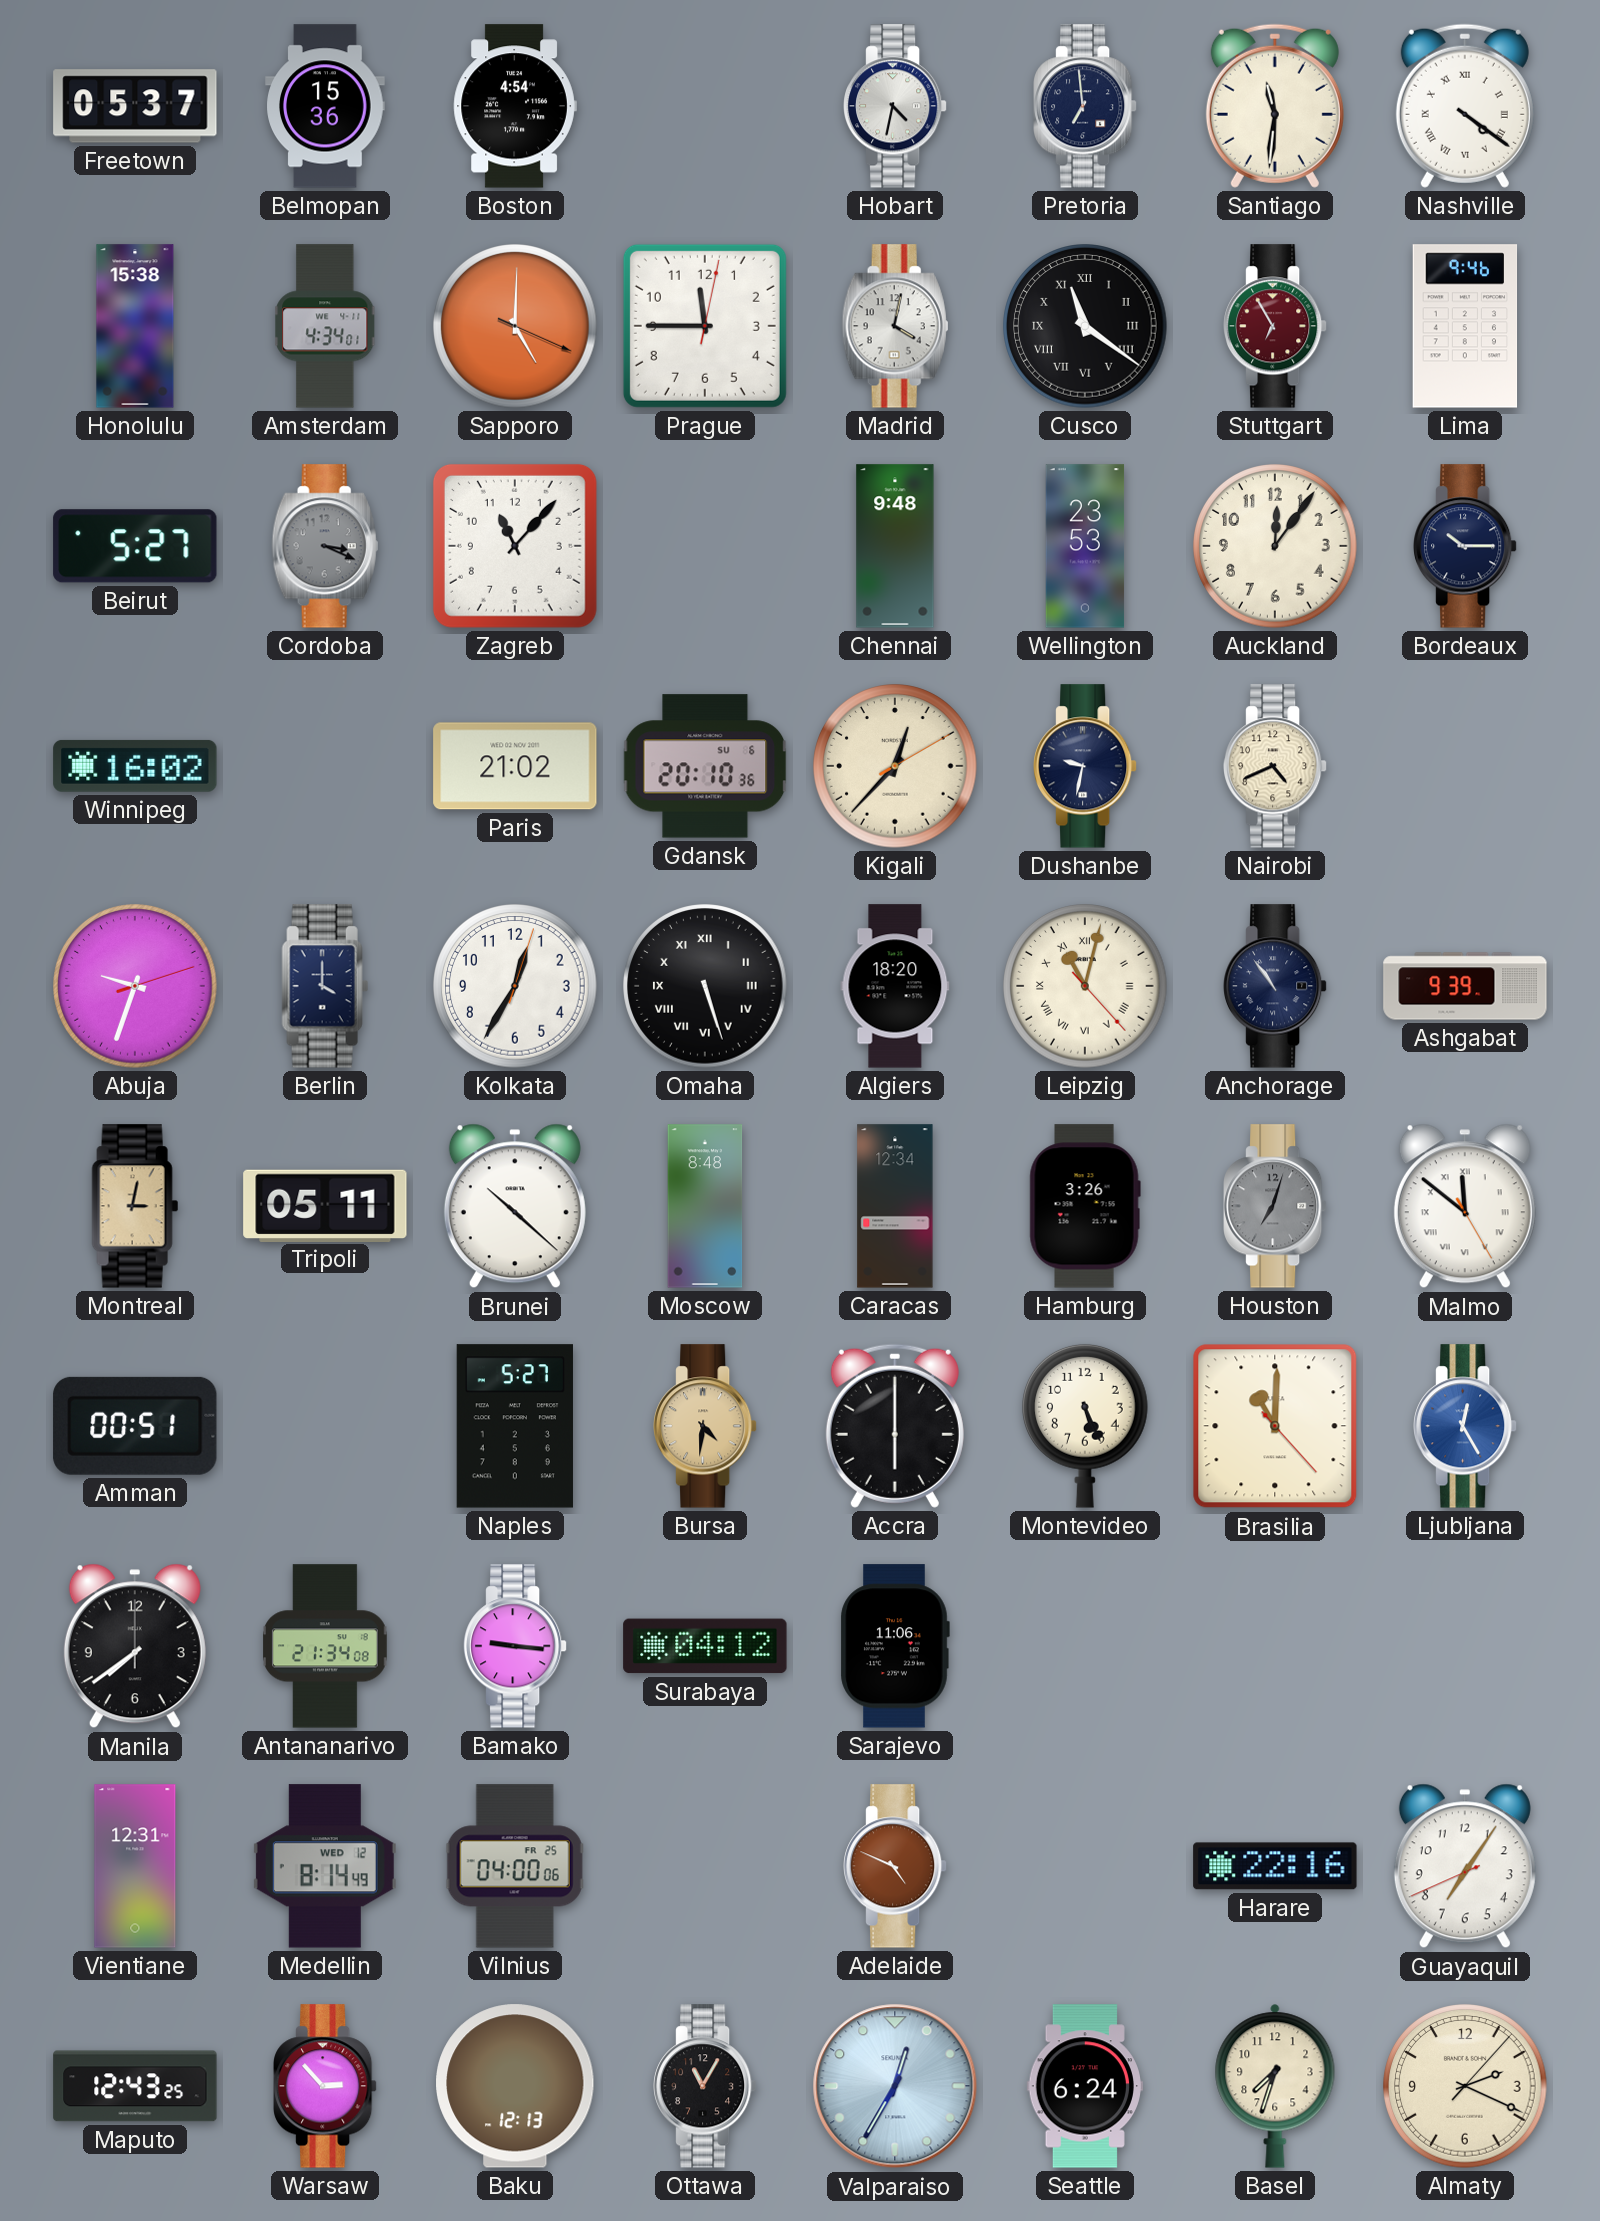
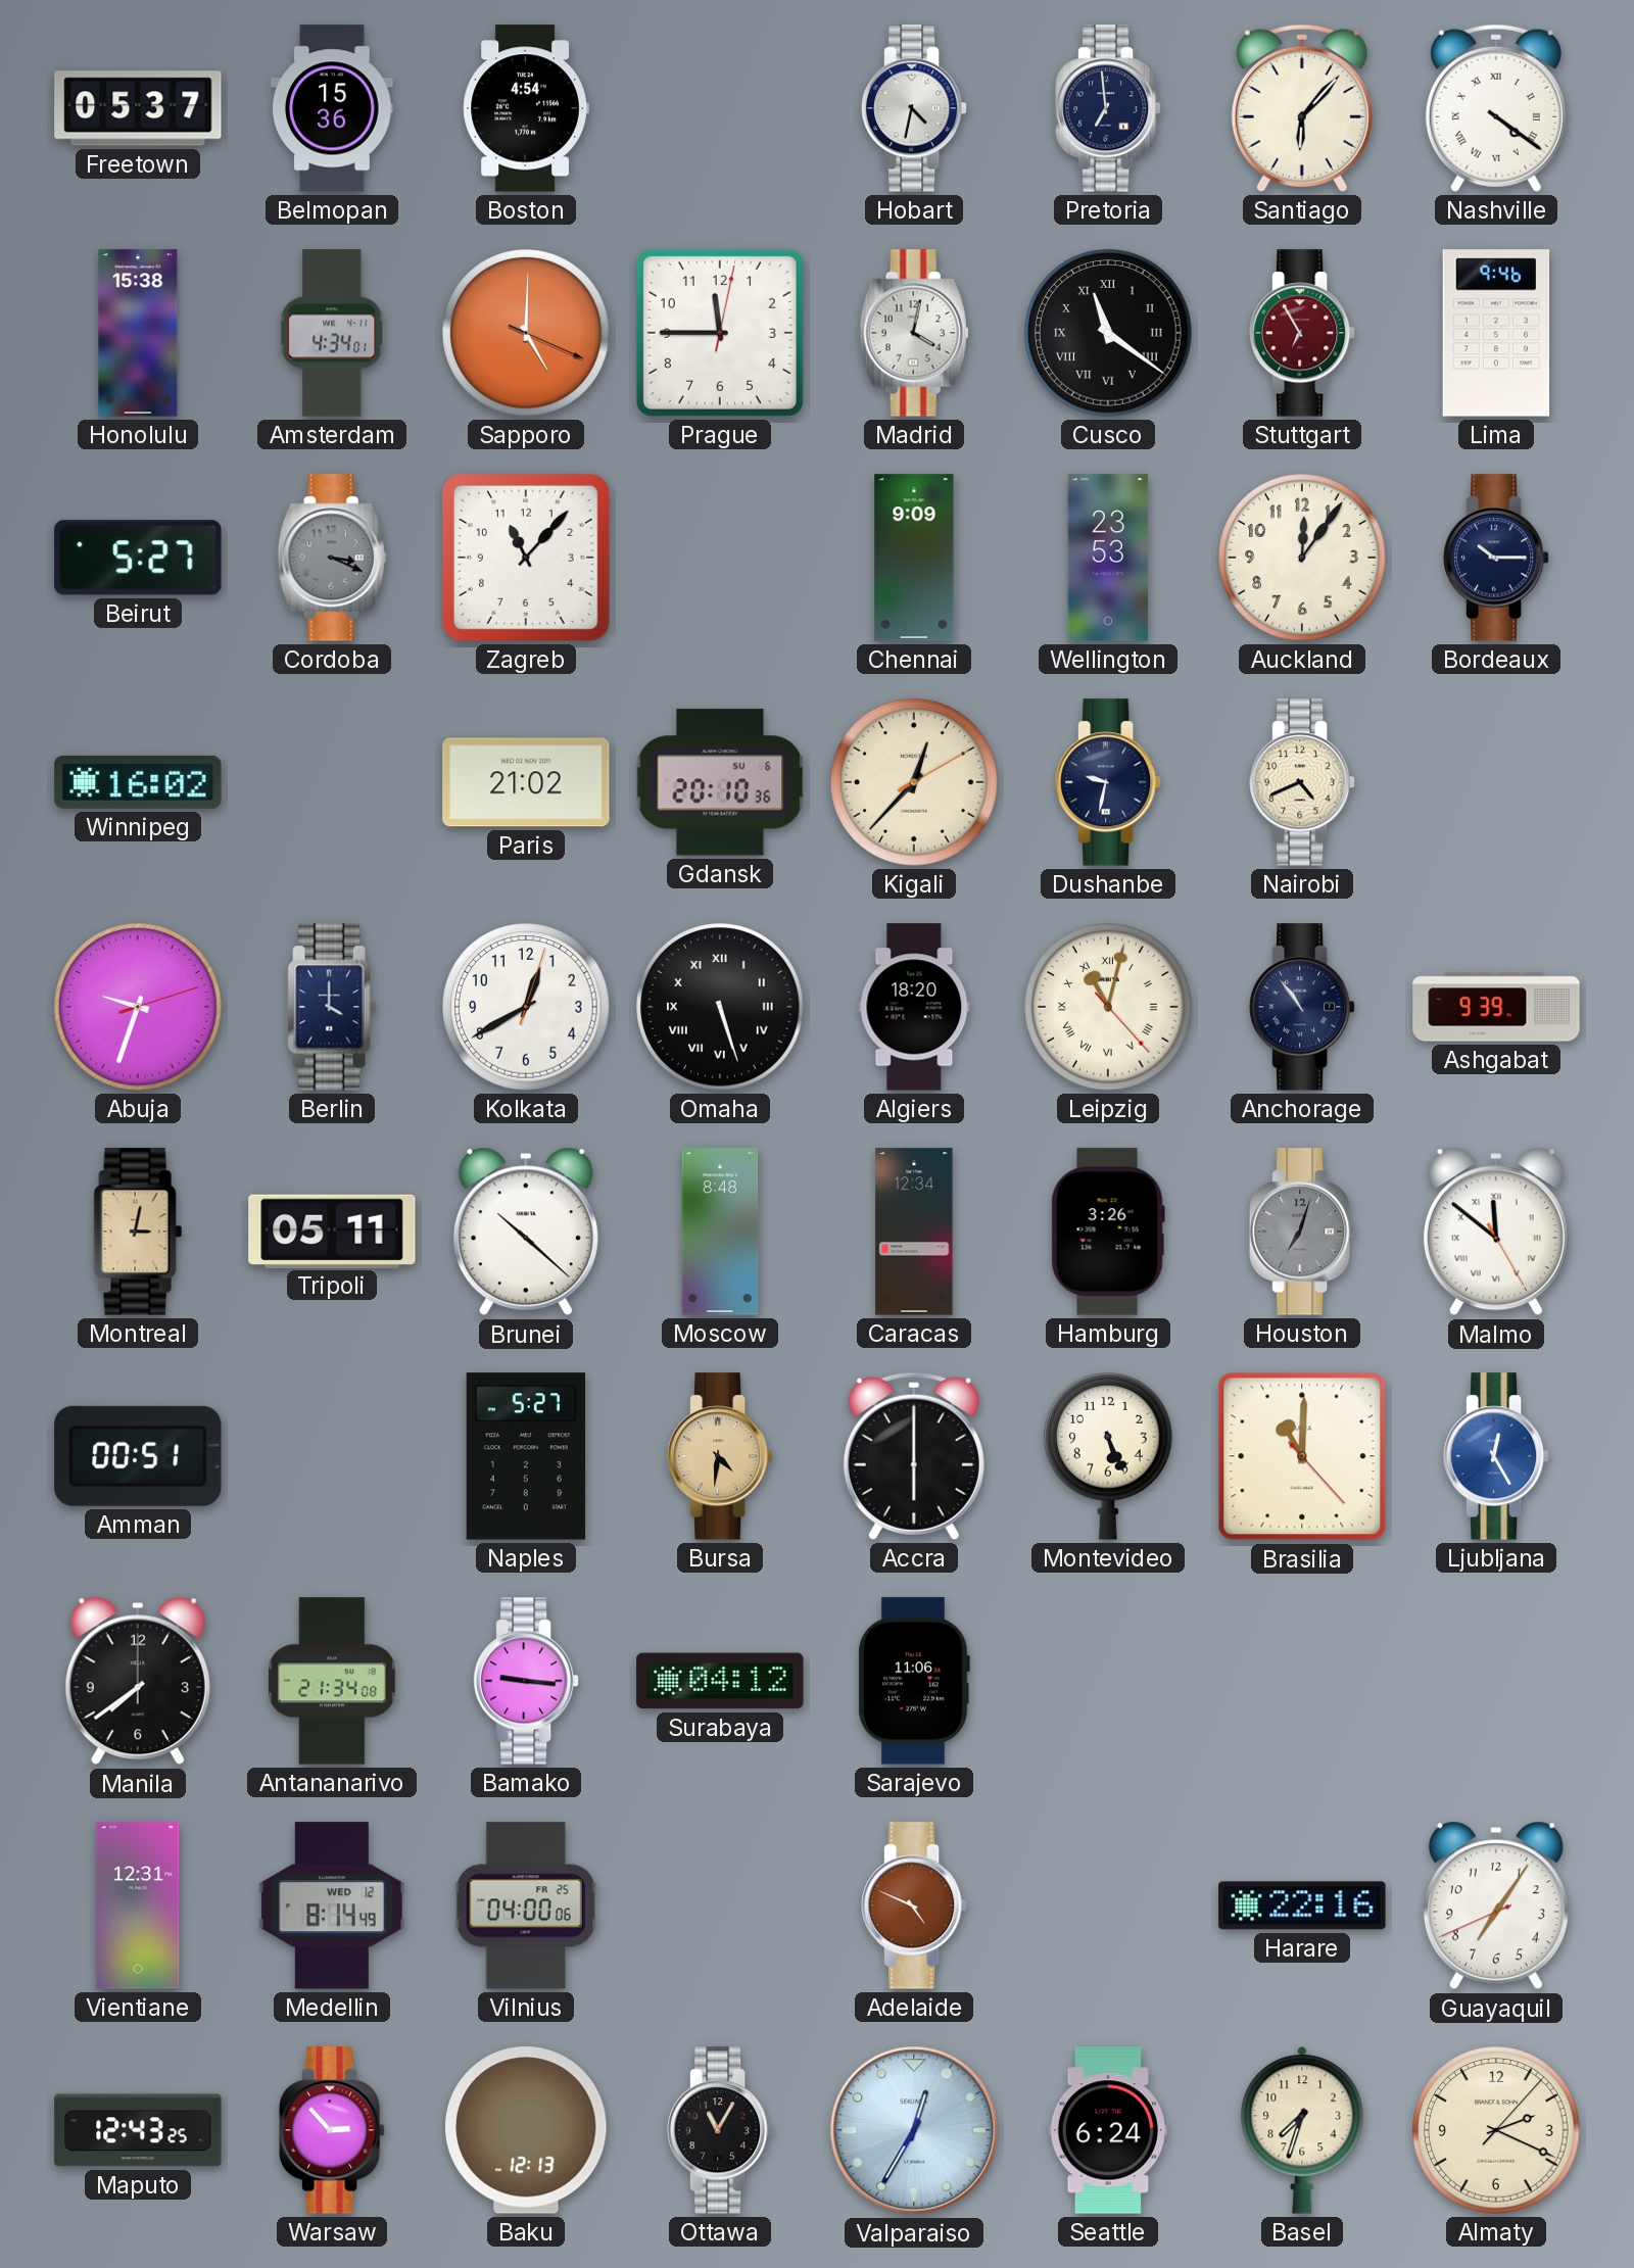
Santiago: 11:31 -> 6:07 (1302, 108)
Chennai: 9:48 -> 9:09 (914, 558)
Kolkata: 12:35 -> 12:40 (526, 1007)
